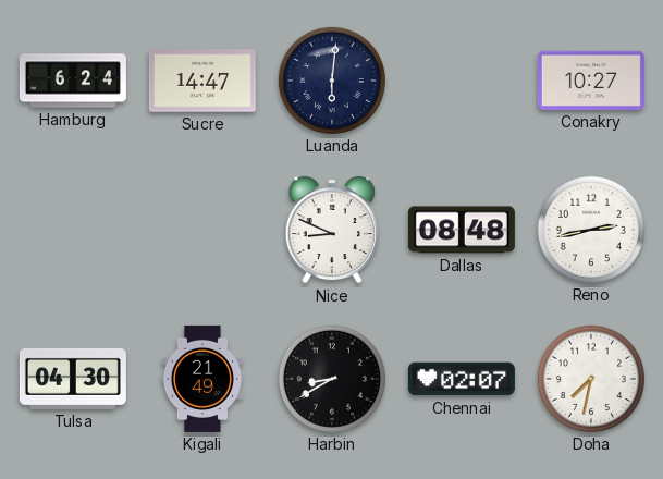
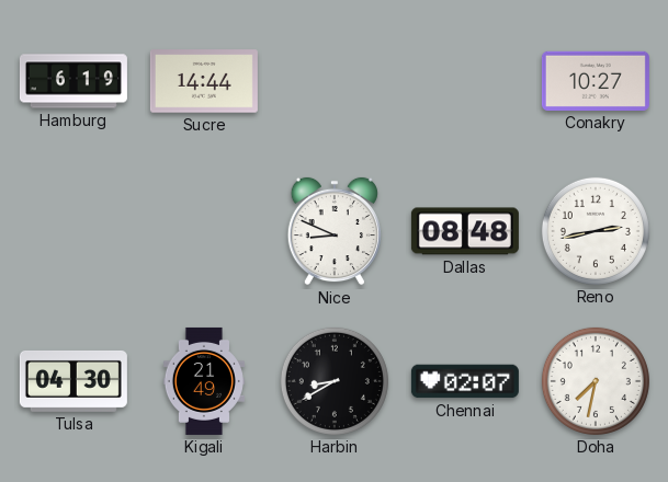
Hamburg: 6:24 -> 6:19 (73, 81)
Sucre: 14:47 -> 14:44 (204, 81)
Luanda: 6:01 -> none (332, 81)
